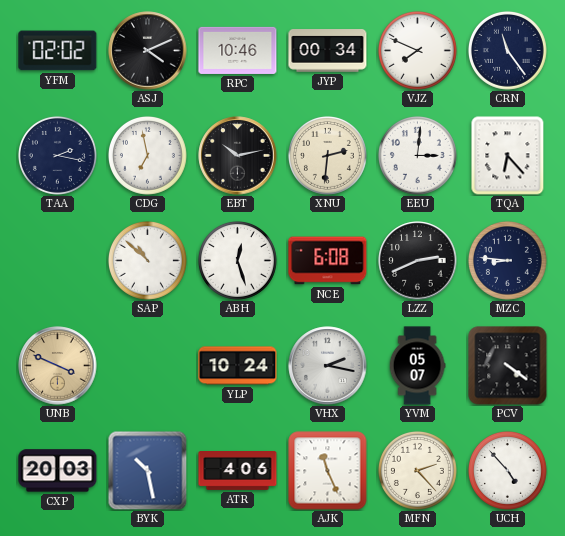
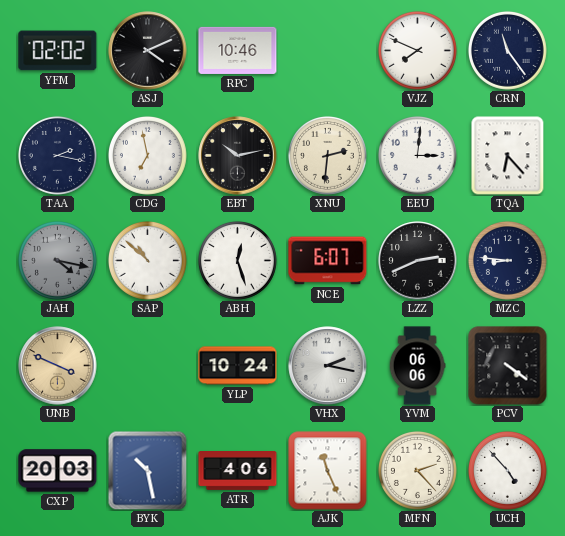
JYP: 00:34 -> none (328, 51)
JAH: none -> 4:17 (57, 260)
NCE: 6:08 -> 6:07 (328, 261)
YVM: 05:07 -> 06:06 (417, 366)
